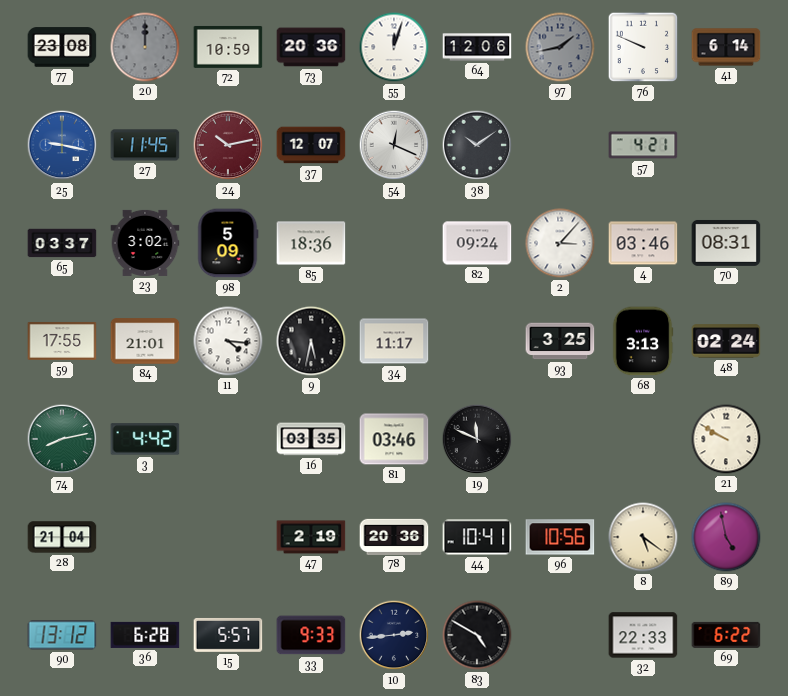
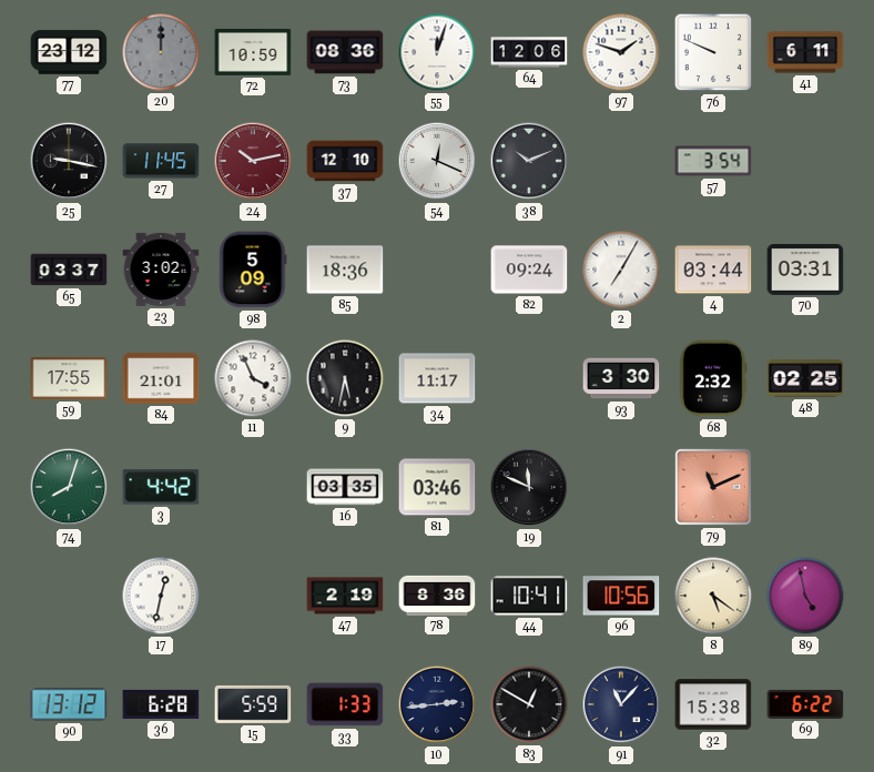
77: 23:08 -> 23:12 (69, 52)
73: 20:36 -> 08:36 (345, 52)
97: 1:43 -> 1:48 (621, 52)
97 dial: grey -> white (621, 52)
41: 6:14 -> 6:11 (805, 52)
25 dial: blue -> black (69, 161)
37: 12:07 -> 12:10 (345, 161)
38: 10:09 -> 10:11 (529, 161)
57: 4:21 -> 3:54 (713, 161)
2: 3:07 -> 7:05 (621, 270)
4: 03:46 -> 03:44 (713, 270)
70: 08:31 -> 03:31 (805, 270)
11: 4:16 -> 3:56 (253, 378)
93: 3:25 -> 3:30 (621, 378)
68: 3:13 -> 2:32 (713, 378)
48: 02:24 -> 02:25 (805, 378)
74: 8:13 -> 8:03 (69, 487)
79: none -> 11:11 (714, 488)
21: 9:50 -> none (726, 439)
28: 21:04 -> none (62, 537)
17: none -> 12:32 (161, 596)
78: 20:36 -> 8:36 (437, 595)
15: 5:57 -> 5:59 (253, 704)
33: 9:33 -> 1:33 (345, 704)
83: 4:50 -> 12:50 (529, 704)
91: none -> 11:07 (621, 704)
32: 22:33 -> 15:38 (713, 704)
